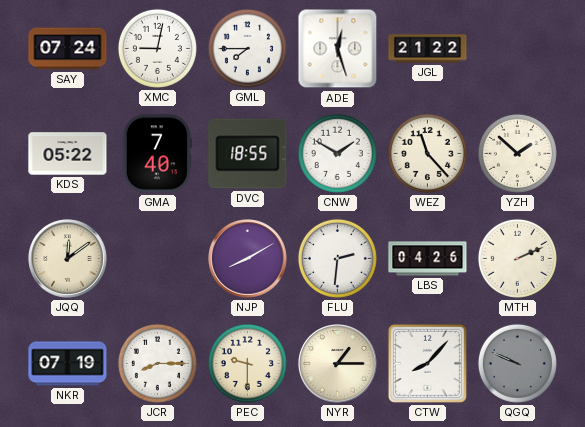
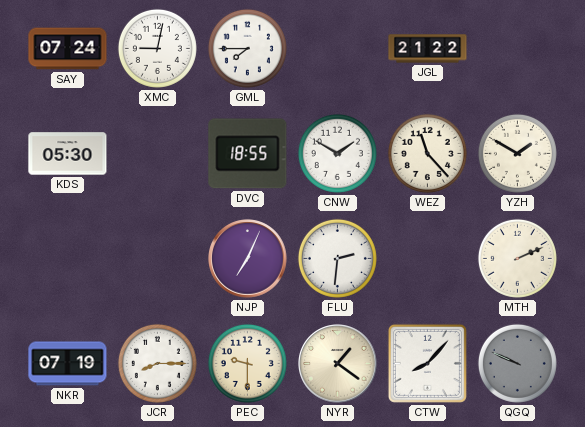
ADE: 12:27 -> none (338, 49)
KDS: 05:22 -> 05:30 (68, 154)
GMA: 7:40 -> none (157, 154)
YZH: 1:52 -> 1:50 (517, 153)
JQQ: 12:09 -> none (68, 259)
NJP: 8:10 -> 7:04 (248, 259)
LBS: 04:26 -> none (428, 259)
NYR: 1:15 -> 1:21 (338, 364)
